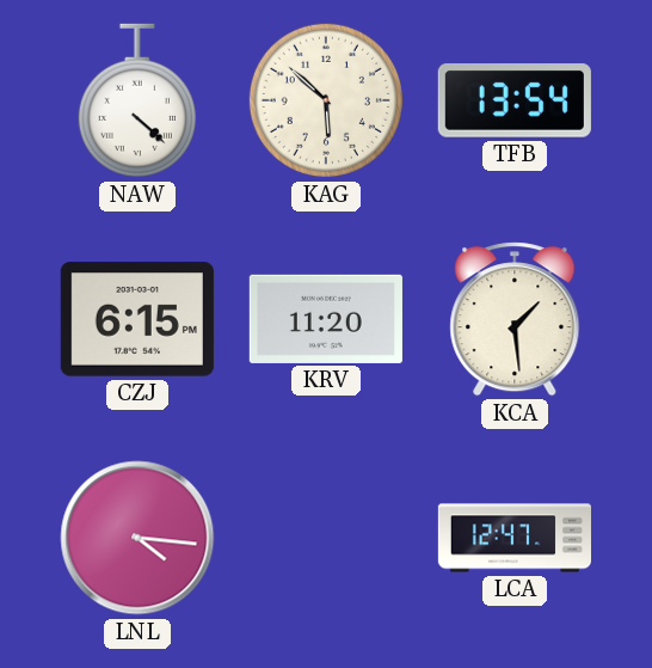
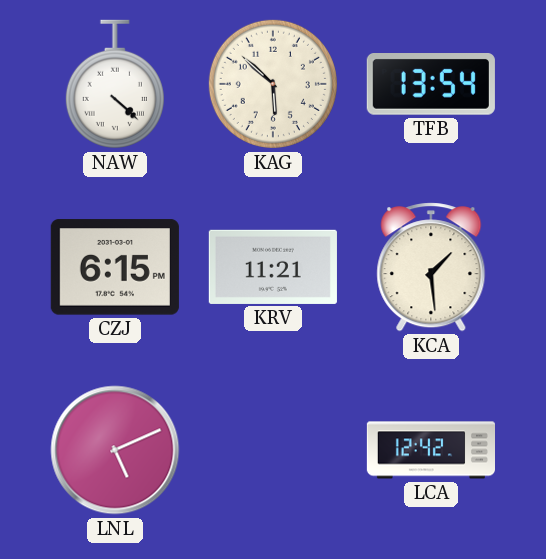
KRV: 11:20 -> 11:21 (273, 267)
LNL: 4:16 -> 5:11 (115, 450)
LCA: 12:47 -> 12:42 (430, 450)
